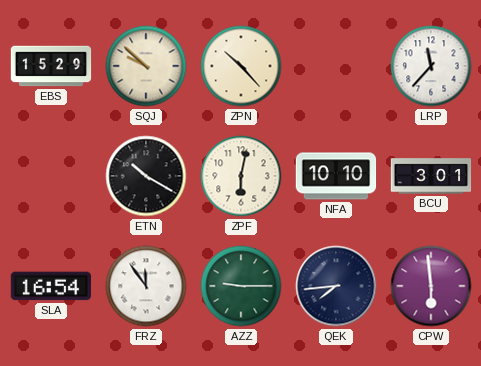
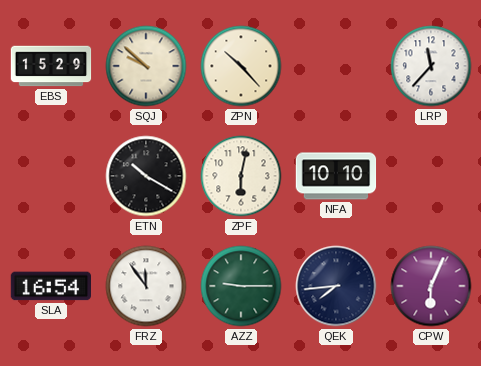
BCU: 3:01 -> none (431, 176)
CPW: 5:59 -> 6:04 (431, 286)
